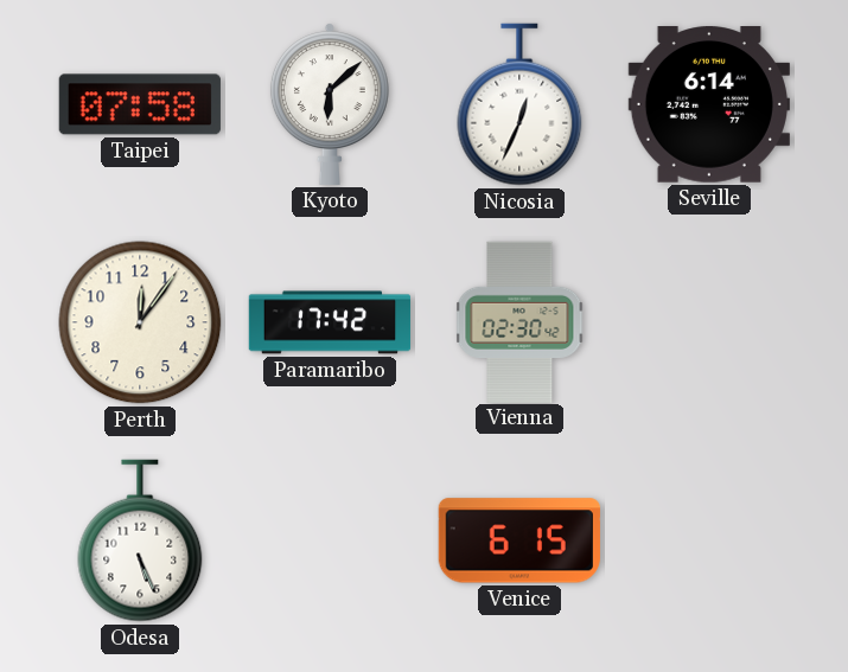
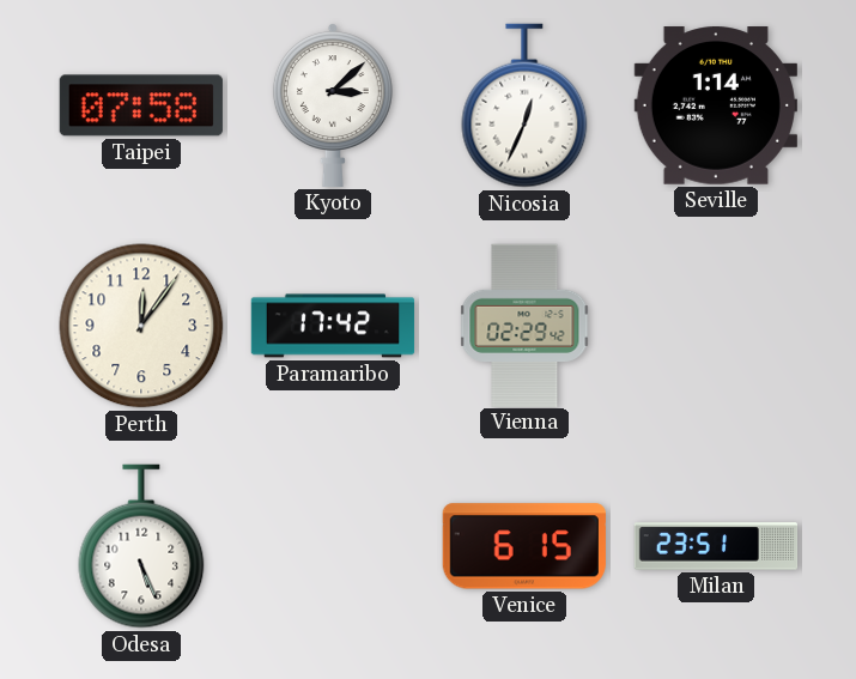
Kyoto: 6:08 -> 3:08 (333, 105)
Seville: 6:14 -> 1:14 (716, 105)
Vienna: 02:30 -> 02:29 (524, 325)
Milan: none -> 23:51 (716, 546)
